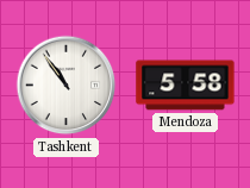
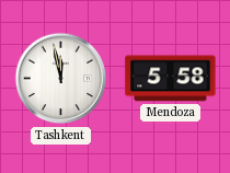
Tashkent: 10:54 -> 11:58 (61, 79)
